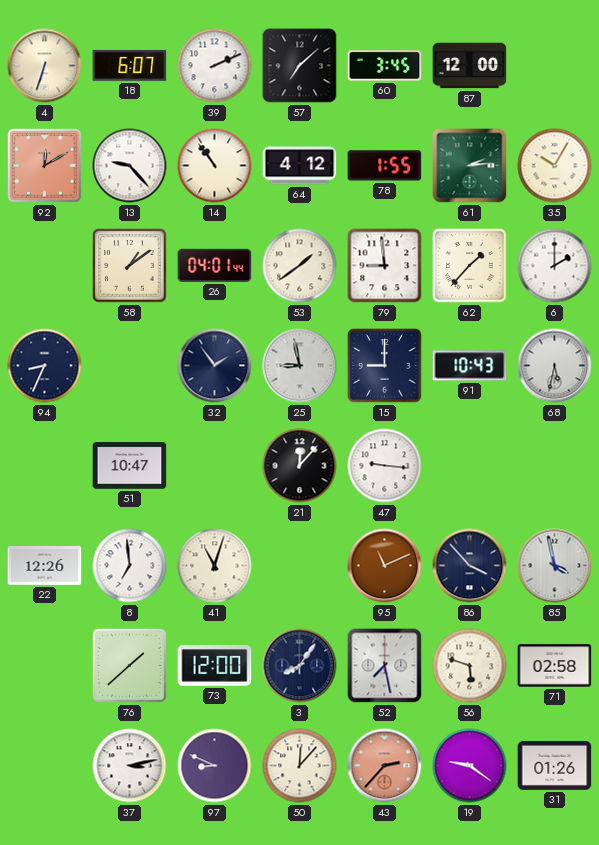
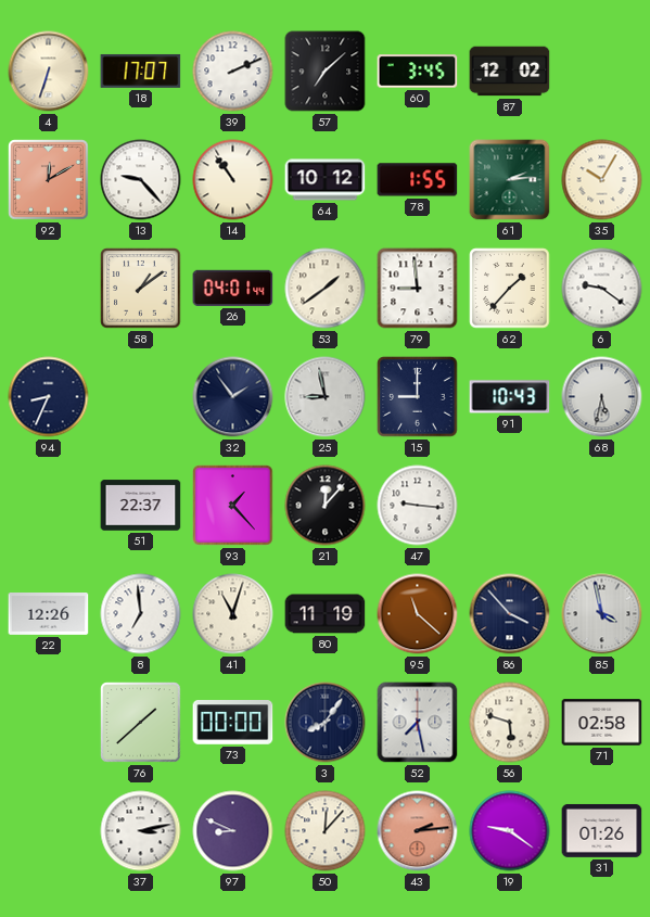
18: 6:07 -> 17:07 (141, 71)
87: 12:00 -> 12:02 (510, 72)
64: 4:12 -> 10:12 (326, 180)
6: 2:00 -> 9:21 (602, 289)
51: 10:47 -> 22:37 (141, 506)
93: none -> 1:23 (233, 506)
80: none -> 11:19 (326, 614)
95: 11:11 -> 11:22 (418, 614)
73: 12:00 -> 00:00 (233, 723)
43: 2:37 -> 2:14 (418, 831)
